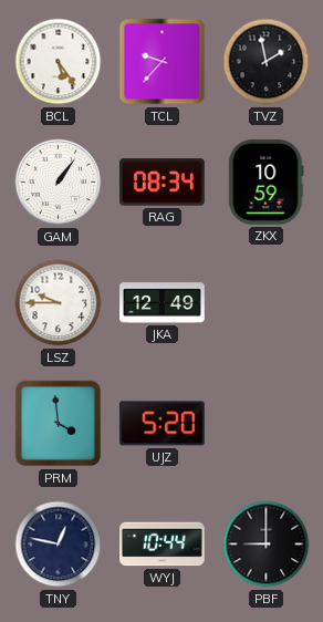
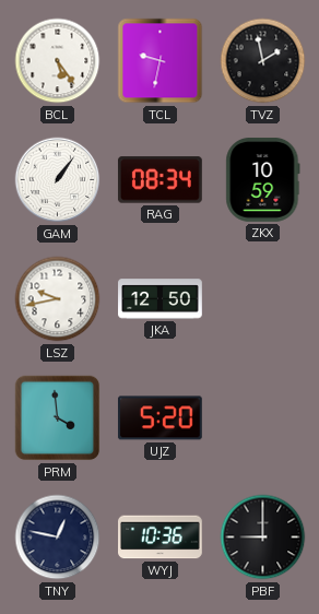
TCL: 9:37 -> 9:32 (161, 61)
LSZ: 9:45 -> 9:43 (58, 299)
JKA: 12:49 -> 12:50 (161, 299)
WYJ: 10:44 -> 10:36 (161, 538)
